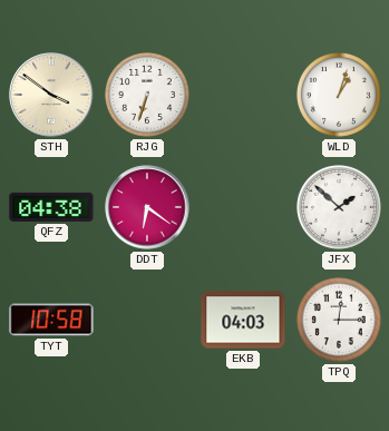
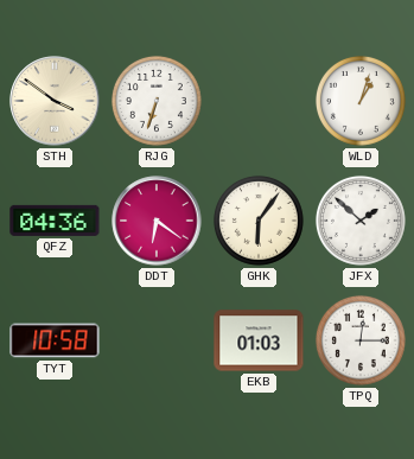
QFZ: 04:38 -> 04:36 (55, 221)
GHK: none -> 6:06 (259, 221)
EKB: 04:03 -> 01:03 (259, 340)
